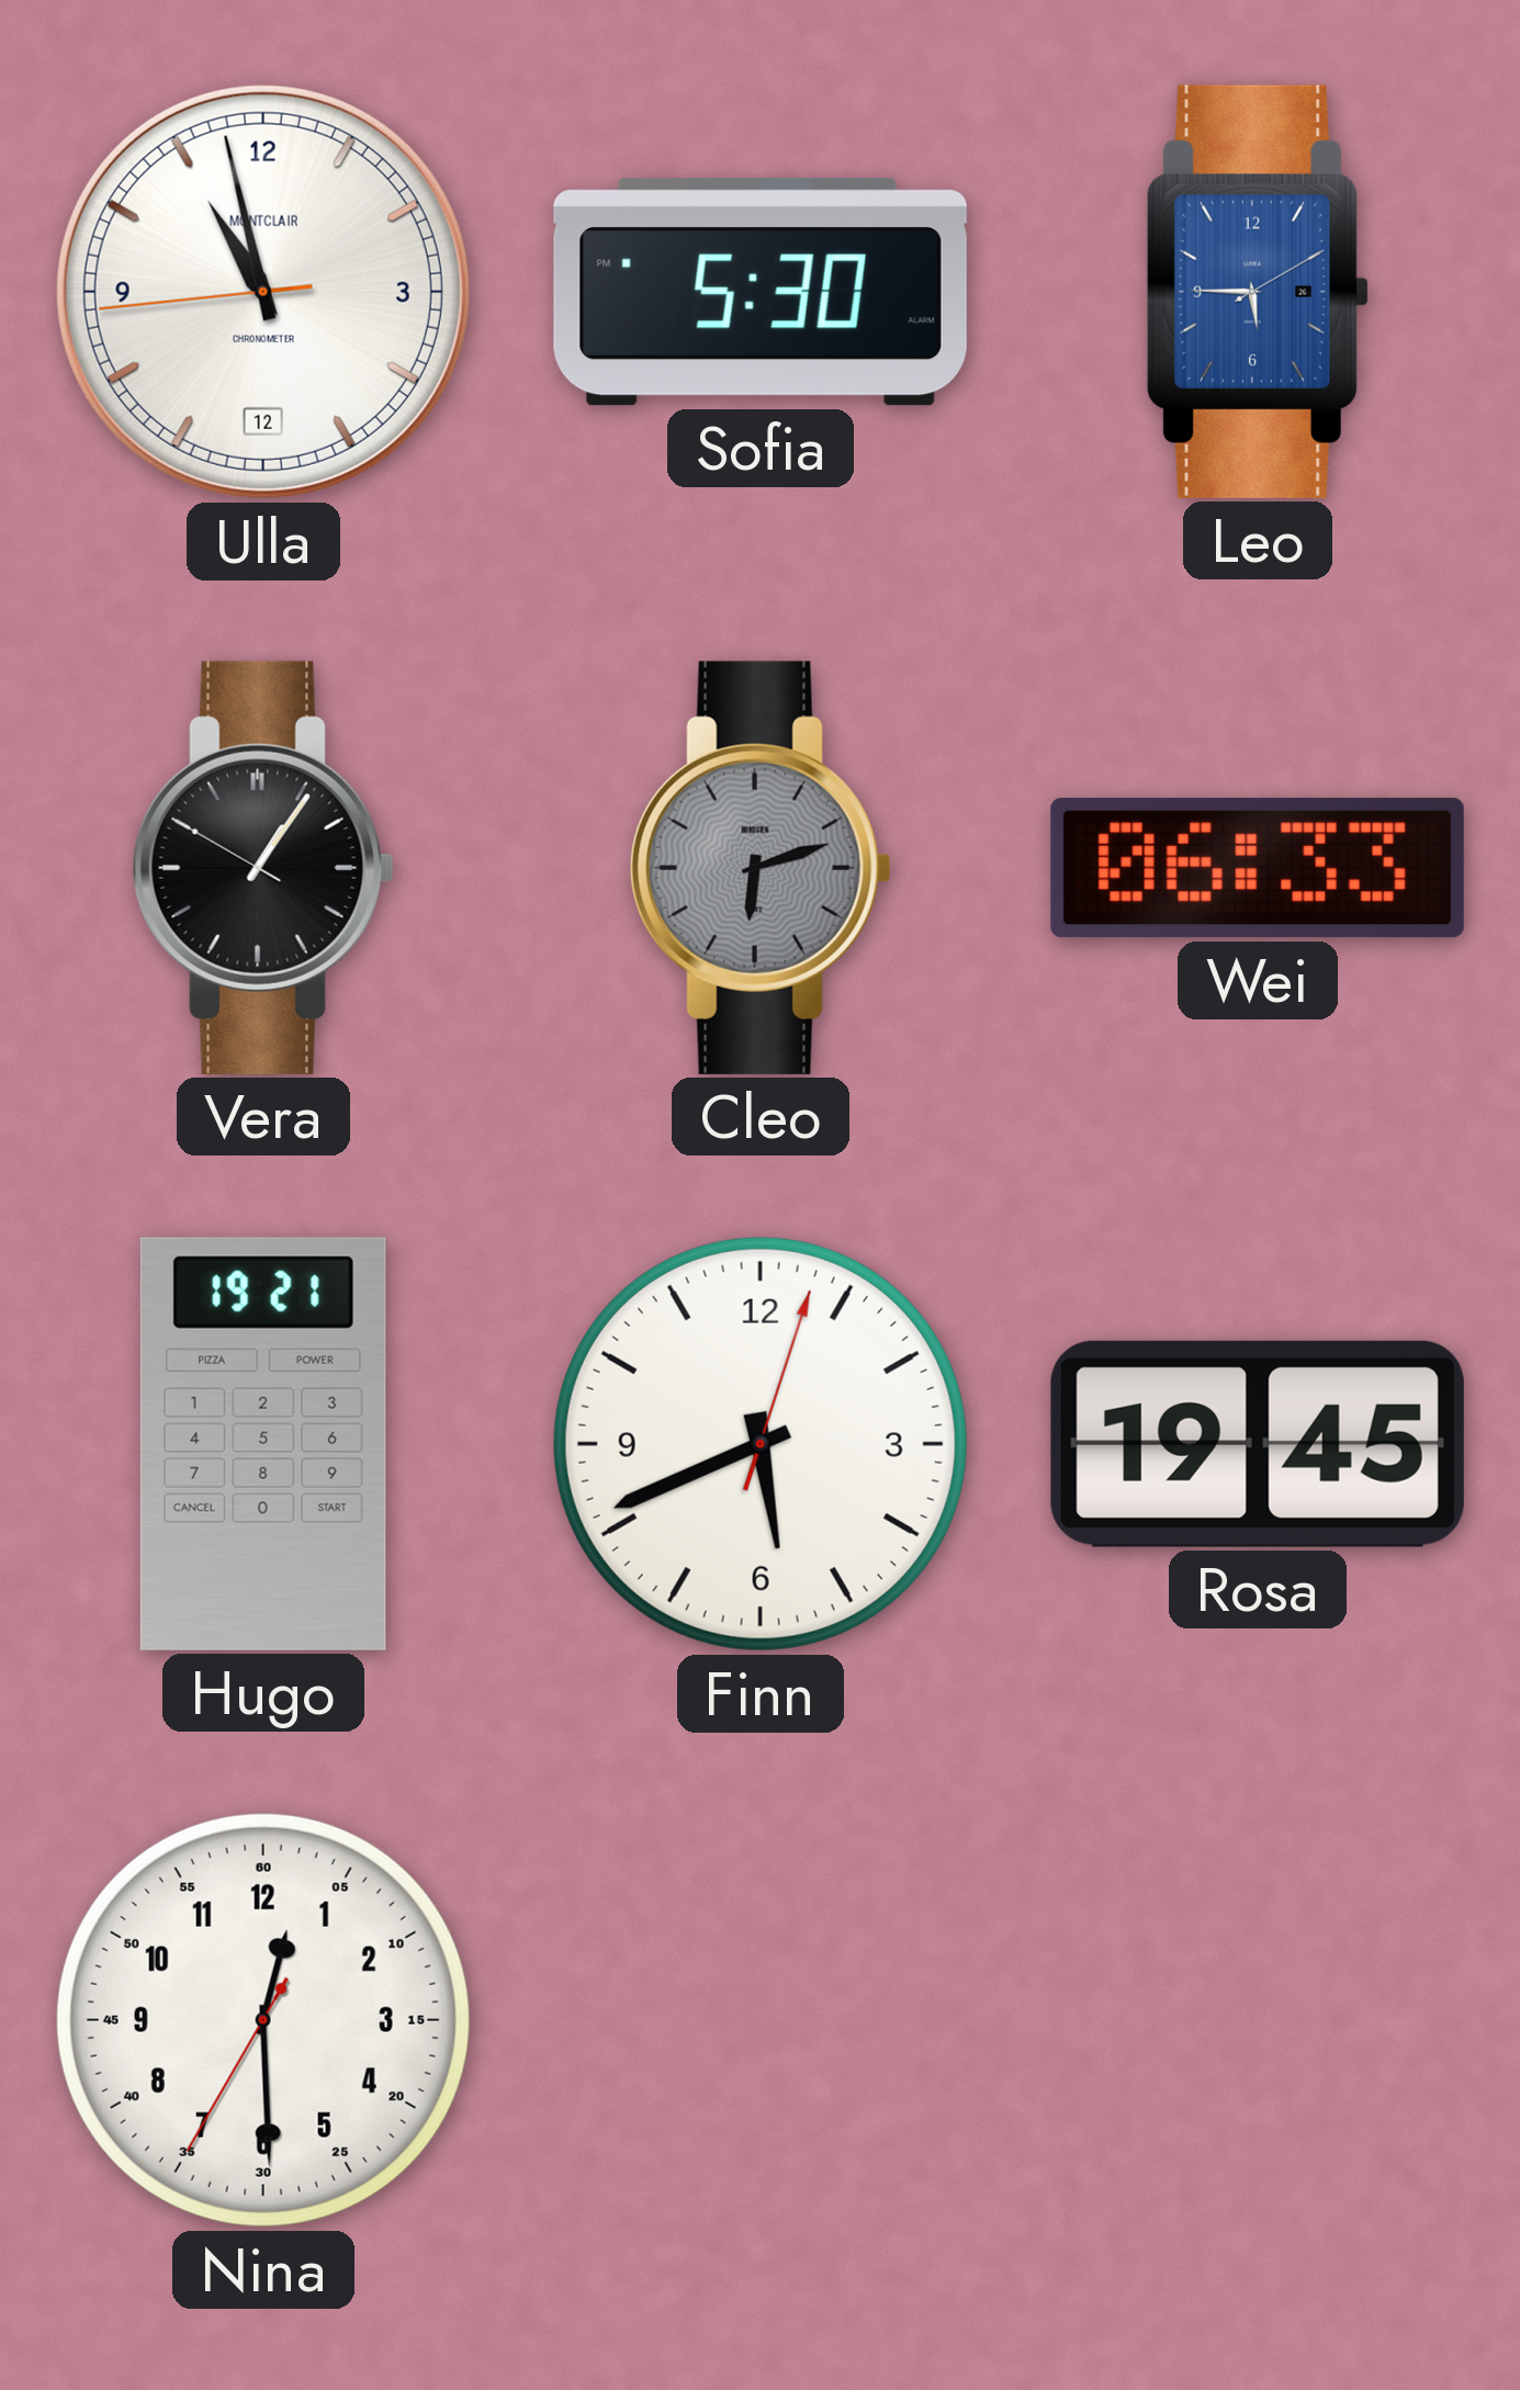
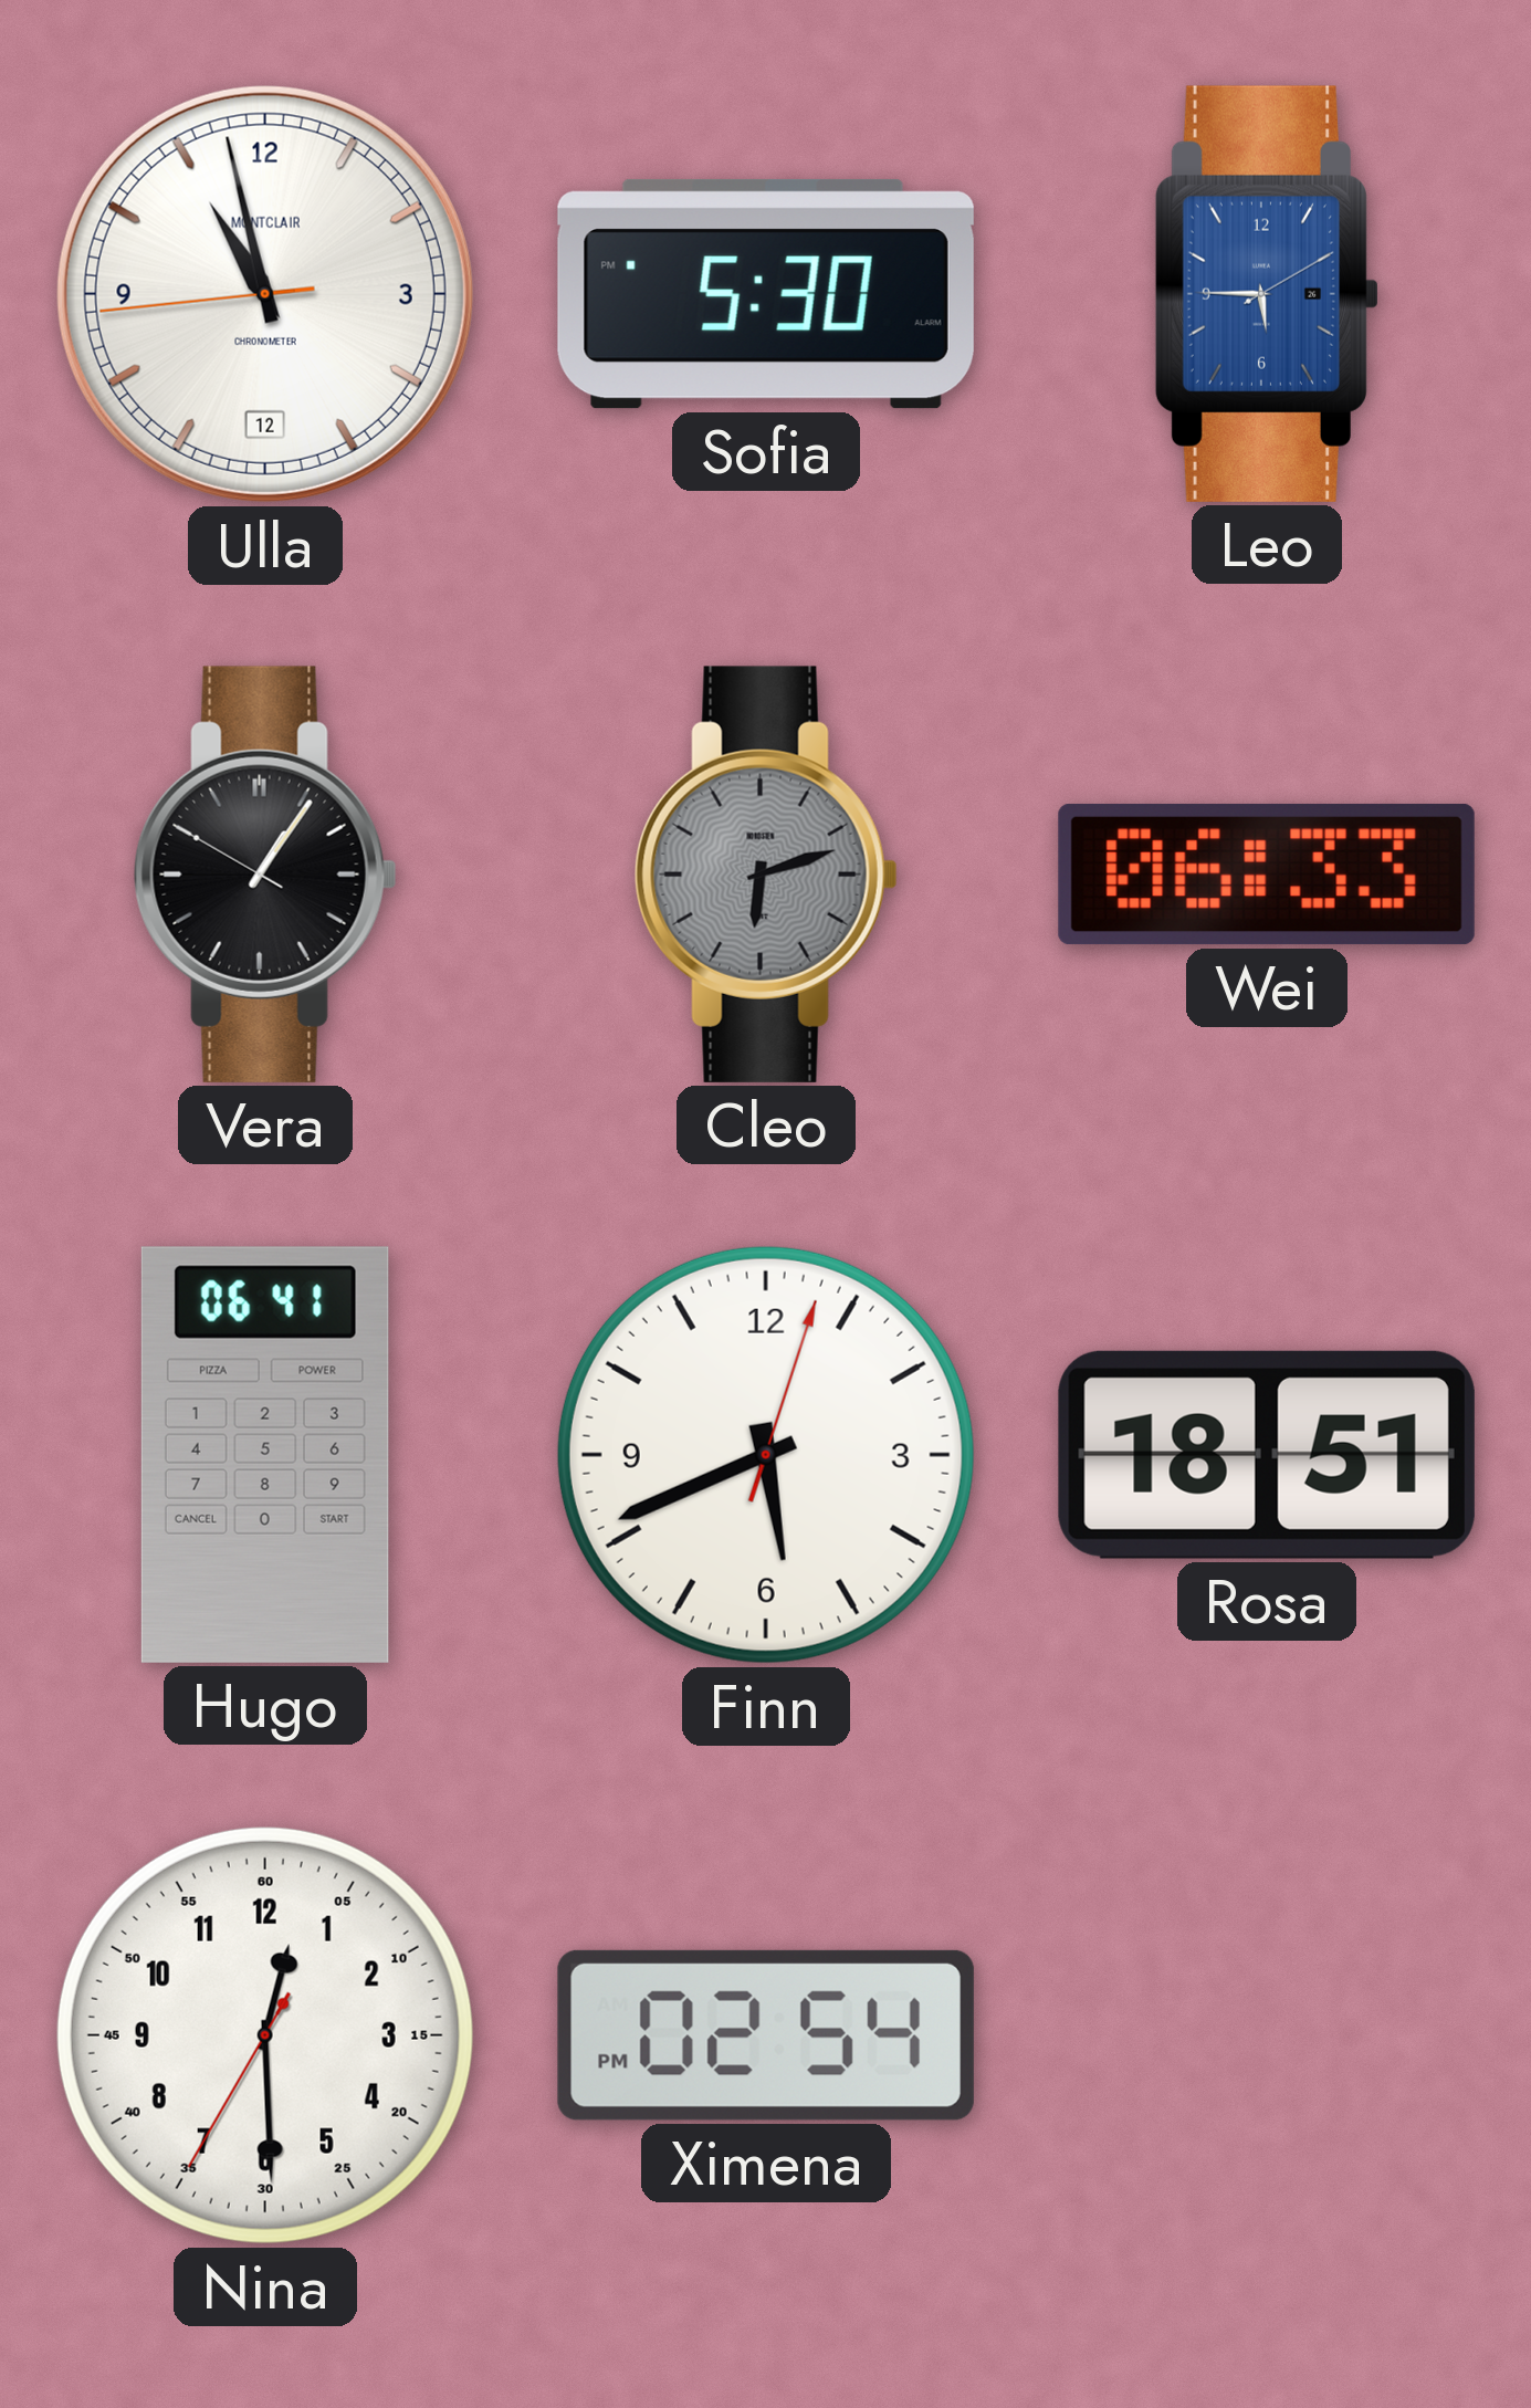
Hugo: 19:21 -> 06:41 (265, 1455)
Rosa: 19:45 -> 18:51 (1267, 1455)
Ximena: none -> 02:54 (766, 2035)
